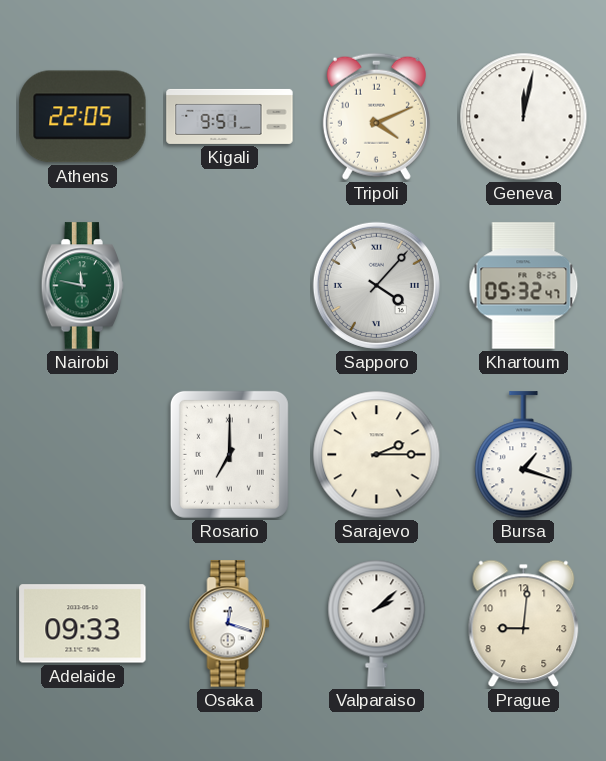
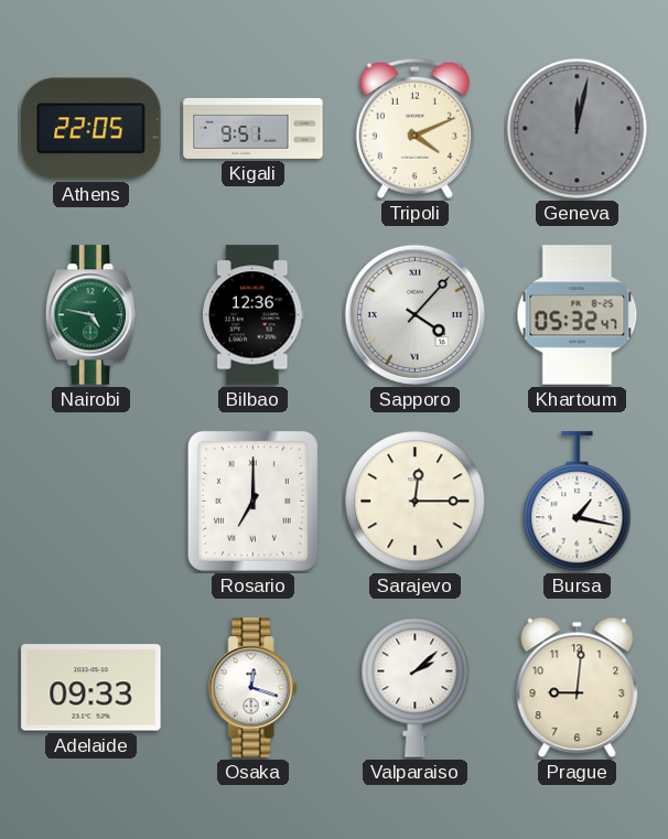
Geneva dial: white -> grey (578, 129)
Nairobi: 11:47 -> 4:47 (91, 315)
Bilbao: none -> 12:36 (252, 315)
Sarajevo: 2:15 -> 12:15 (416, 502)
Bursa: 1:18 -> 1:17 (578, 502)
